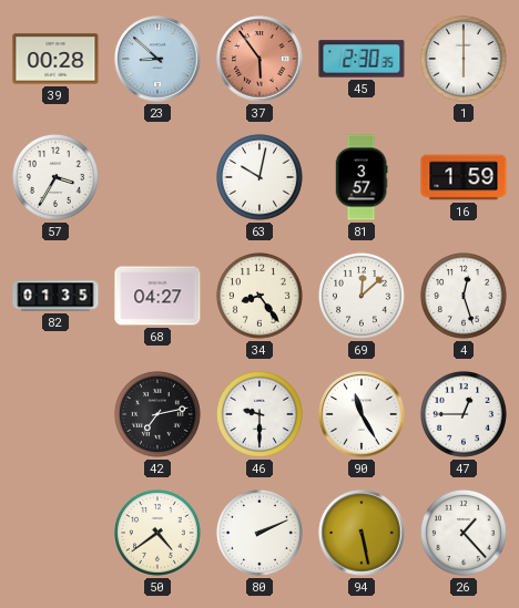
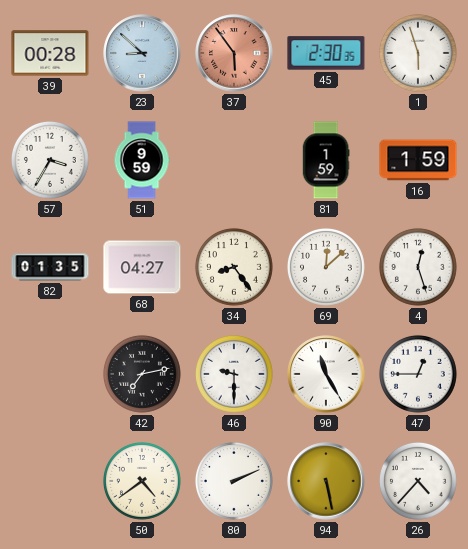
1: 6:00 -> 5:57 (418, 53)
51: none -> 9:59 (142, 160)
63: 10:02 -> none (259, 177)
81: 3:57 -> 1:59 (326, 160)
26: 1:23 -> 4:37 (418, 481)
